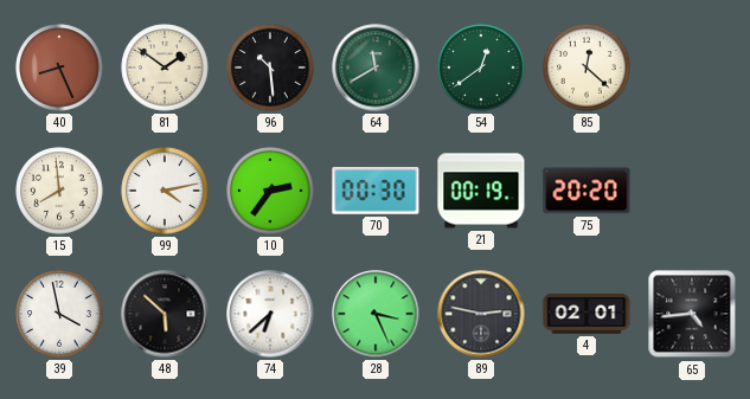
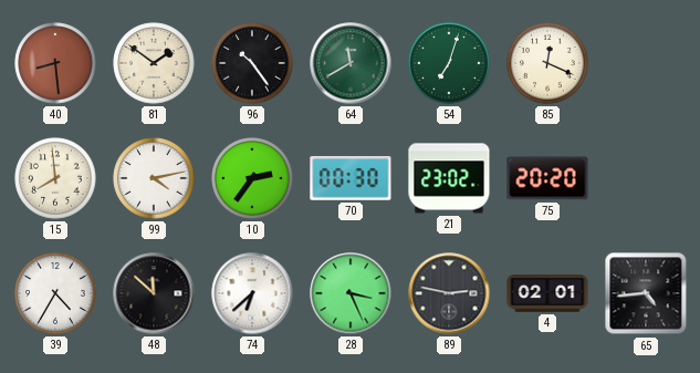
40: 8:26 -> 8:29 (55, 63)
96: 10:29 -> 10:24 (252, 63)
54: 12:39 -> 7:03 (449, 63)
85: 12:22 -> 12:19 (547, 63)
21: 00:19 -> 23:02 (449, 178)
39: 3:58 -> 4:35 (55, 293)
48: 5:52 -> 11:52 (154, 293)
